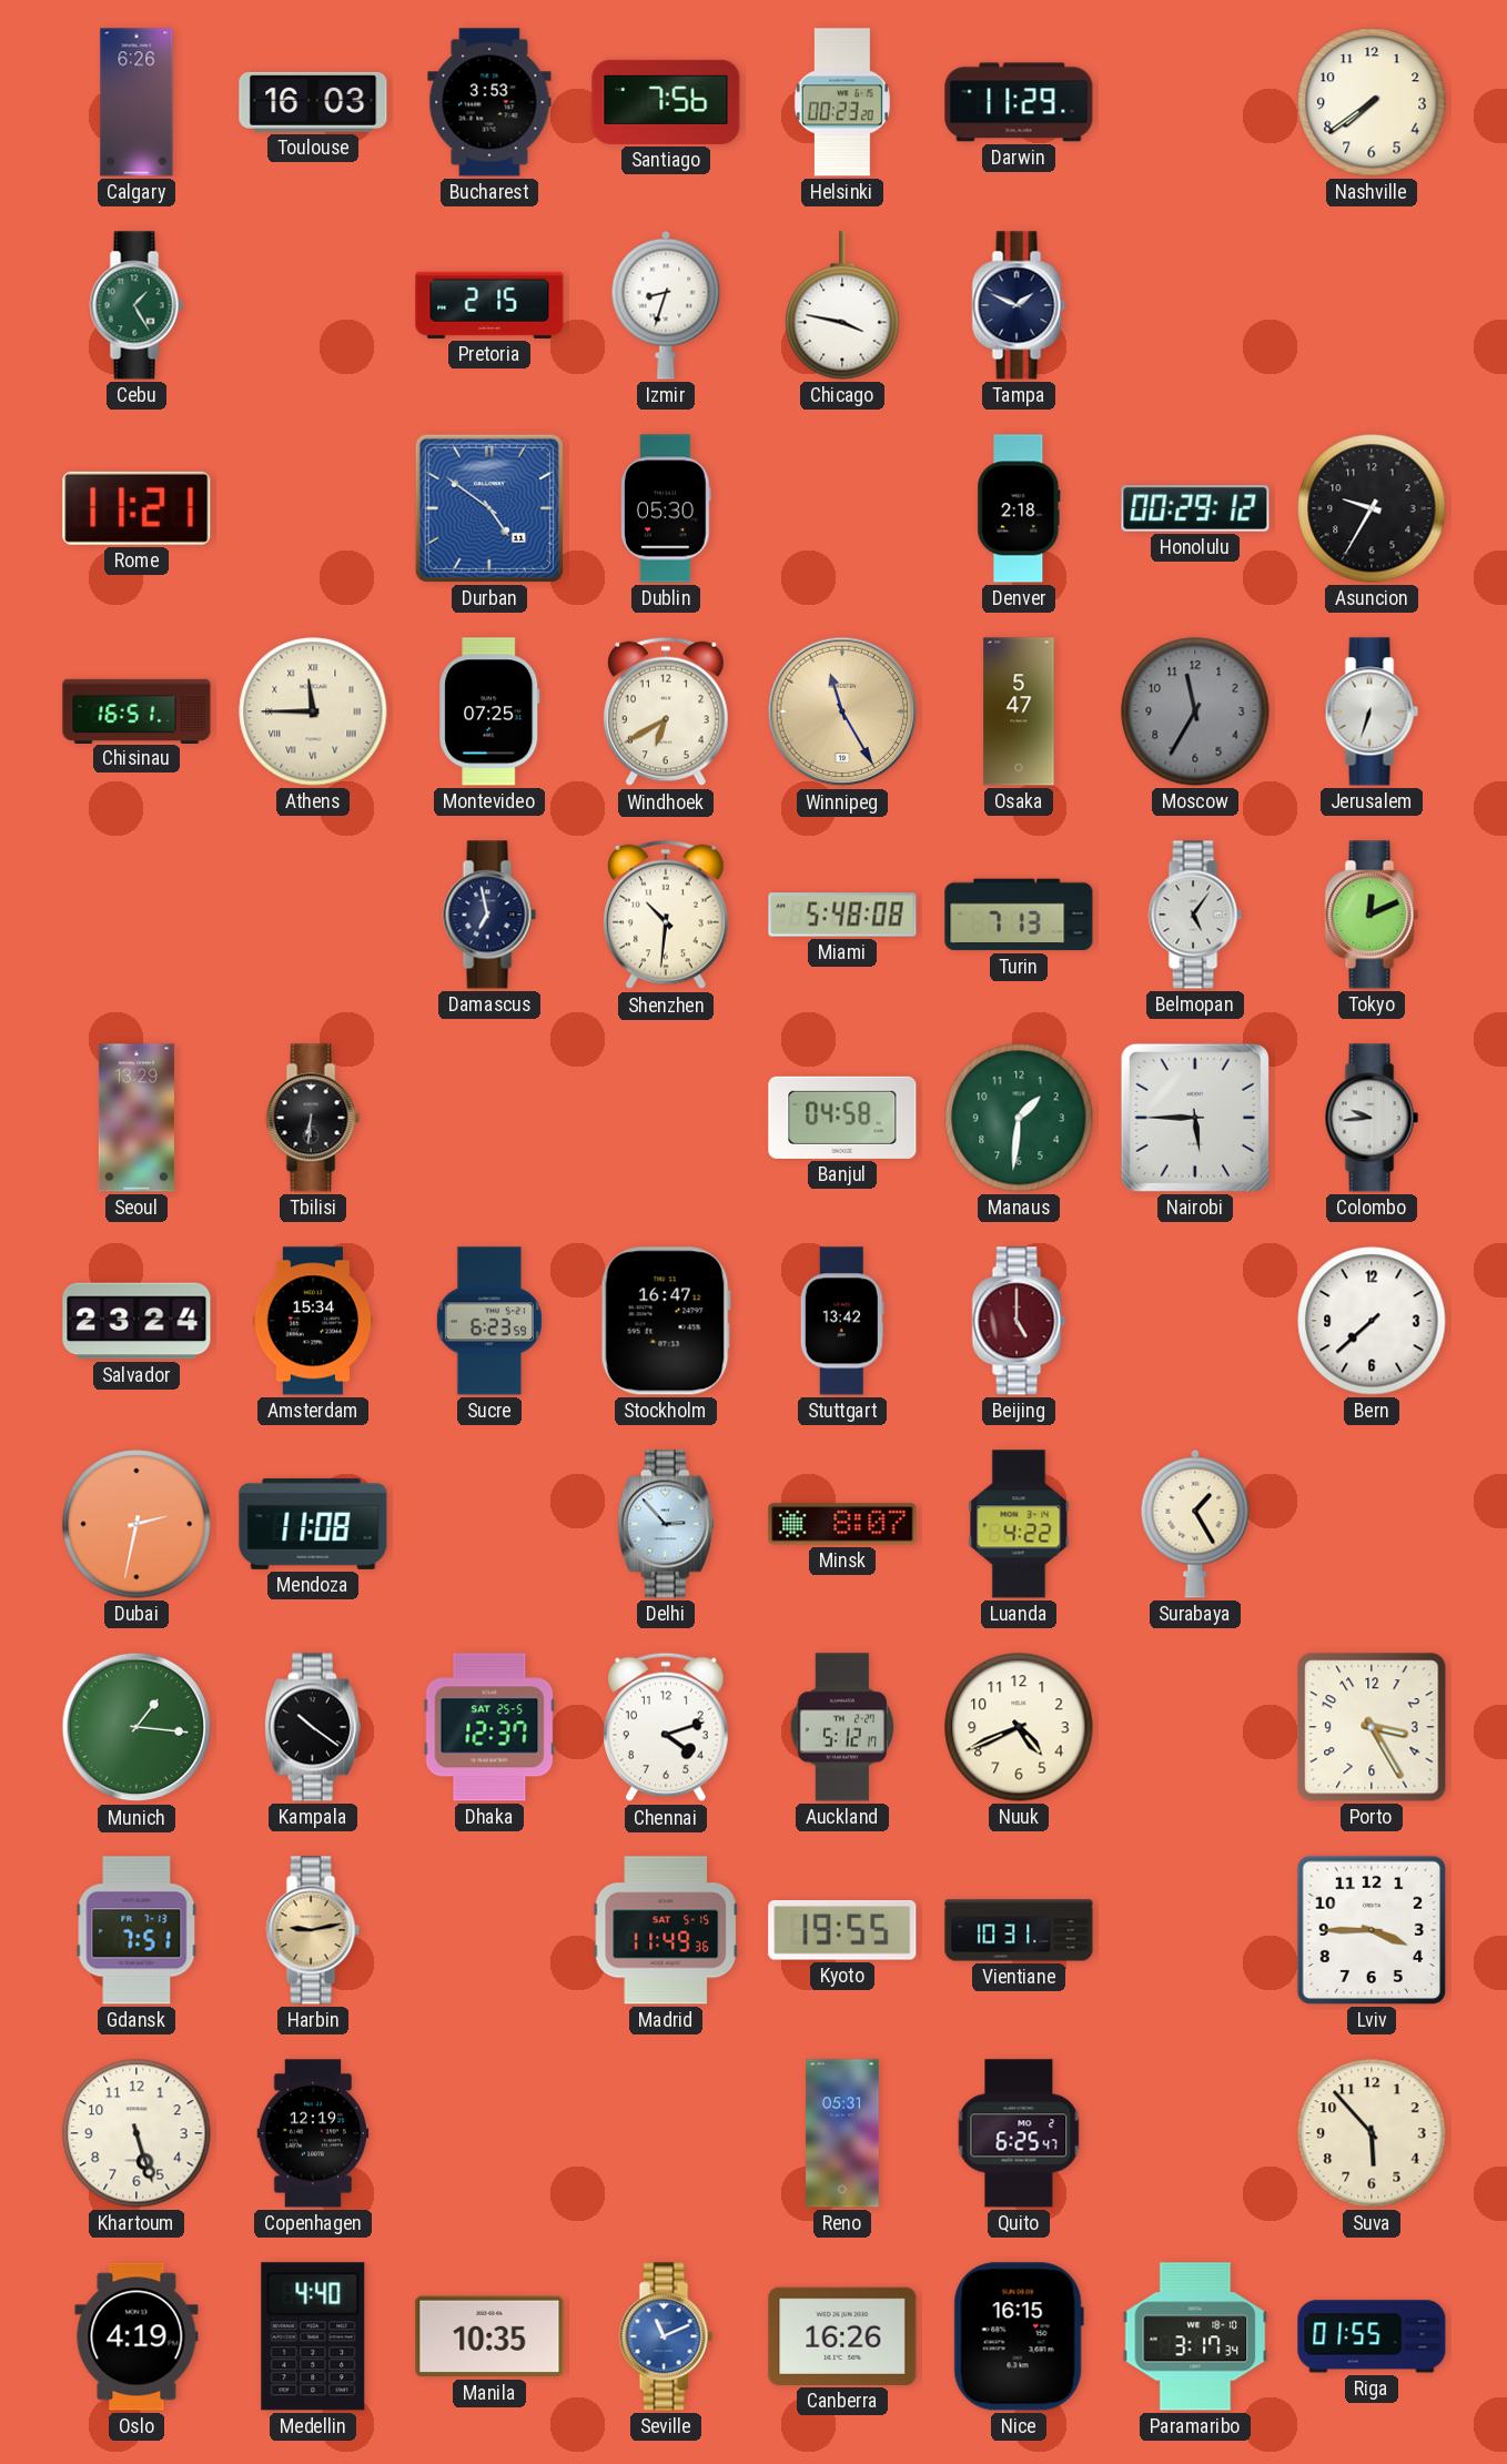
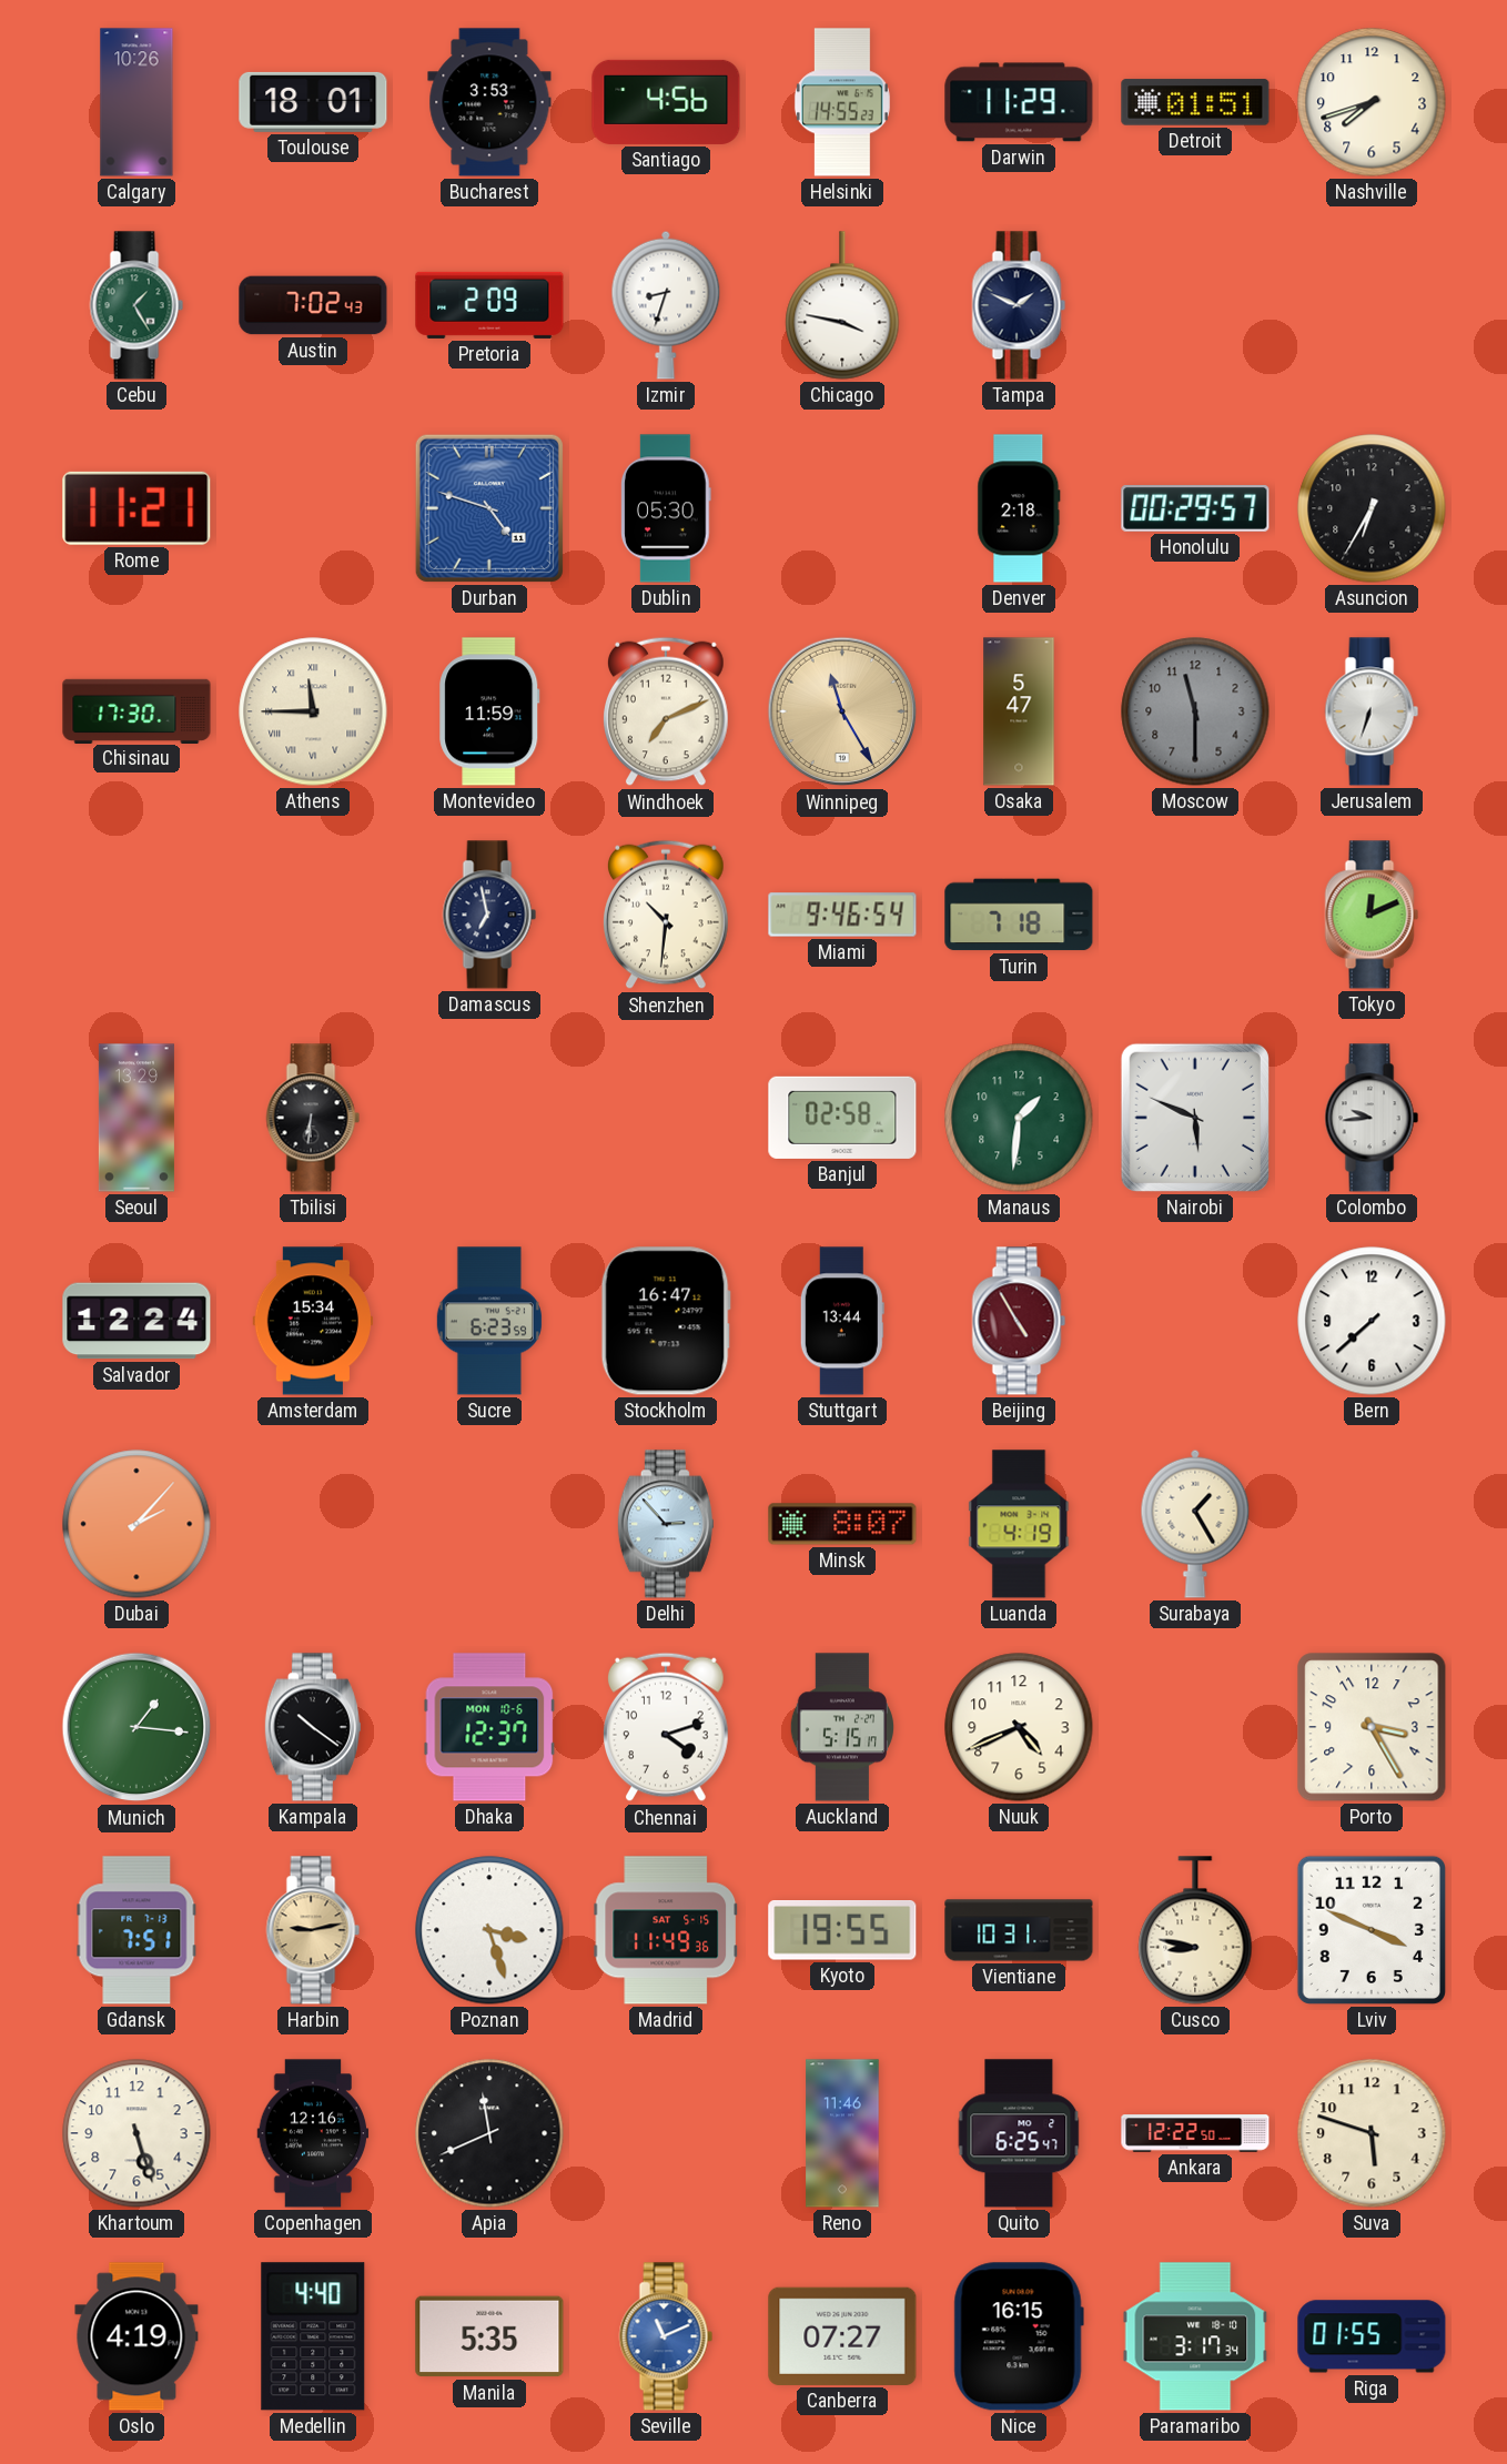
Calgary: 6:26 -> 10:26 (136, 102)
Toulouse: 16:03 -> 18:01 (313, 102)
Santiago: 7:56 -> 4:56 (666, 102)
Helsinki: 00:23 -> 14:55 (842, 102)
Detroit: none -> 01:51 (1195, 102)
Nashville: 7:39 -> 7:42 (1372, 102)
Austin: none -> 7:02 (313, 305)
Pretoria: 2:15 -> 2:09 (489, 305)
Durban: 4:51 -> 4:48 (489, 508)
Honolulu: 00:29:12 -> 00:29:57 (1195, 509)
Asuncion: 9:35 -> 6:35 (1372, 508)
Chisinau: 16:51 -> 17:30 (136, 710)
Montevideo: 07:25 -> 11:59 (489, 711)
Windhoek: 6:40 -> 7:11 (667, 711)
Moscow: 11:35 -> 11:30 (1195, 711)
Miami: 5:48 -> 9:46 (842, 915)
Turin: 7:13 -> 7:18 (1019, 915)
Belmopan: 5:06 -> none (1195, 915)
Banjul: 04:58 -> 02:58 (842, 1118)
Nairobi: 5:45 -> 5:49 (1195, 1118)
Salvador: 23:24 -> 12:24 (136, 1321)
Stuttgart: 13:42 -> 13:44 (842, 1321)
Beijing: 5:00 -> 4:55 (1019, 1321)
Dubai: 2:32 -> 2:07 (136, 1524)
Mendoza: 11:08 -> none (313, 1524)
Luanda: 4:22 -> 4:19 (1019, 1524)
Dhaka date: SAT 25-5 -> MON 10-6 (489, 1727)
Auckland: 5:12 -> 5:15 (842, 1727)
Poznan: none -> 3:27 (489, 1930)
Cusco: none -> 8:47 (1195, 1930)
Lviv: 3:45 -> 3:49 (1372, 1930)
Copenhagen: 12:19 -> 12:16 (313, 2133)
Apia: none -> 11:41 (489, 2133)
Reno: 05:31 -> 11:46 (842, 2133)
Ankara: none -> 12:22 (1195, 2133)
Suva: 5:53 -> 5:48 (1372, 2133)
Manila: 10:35 -> 5:35 (489, 2336)
Canberra: 16:26 -> 07:27 (842, 2336)
